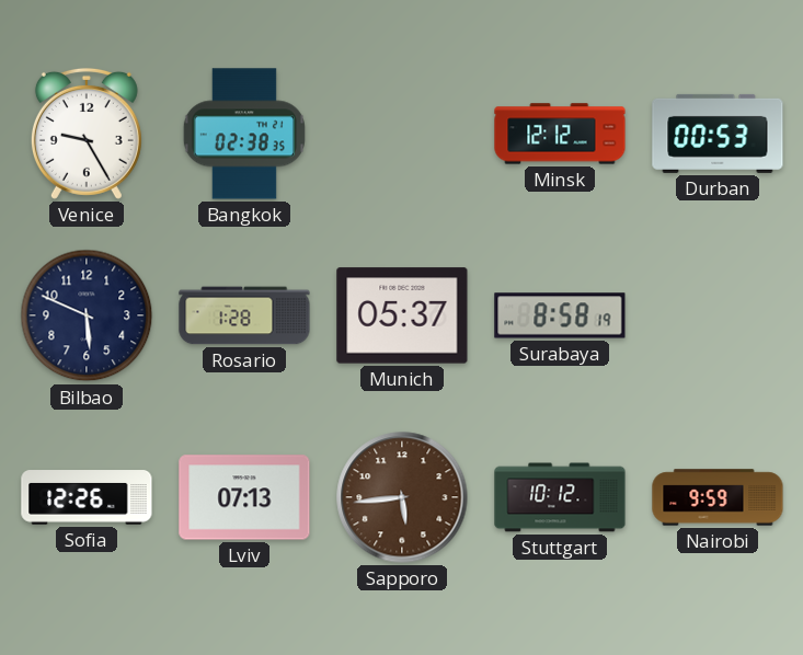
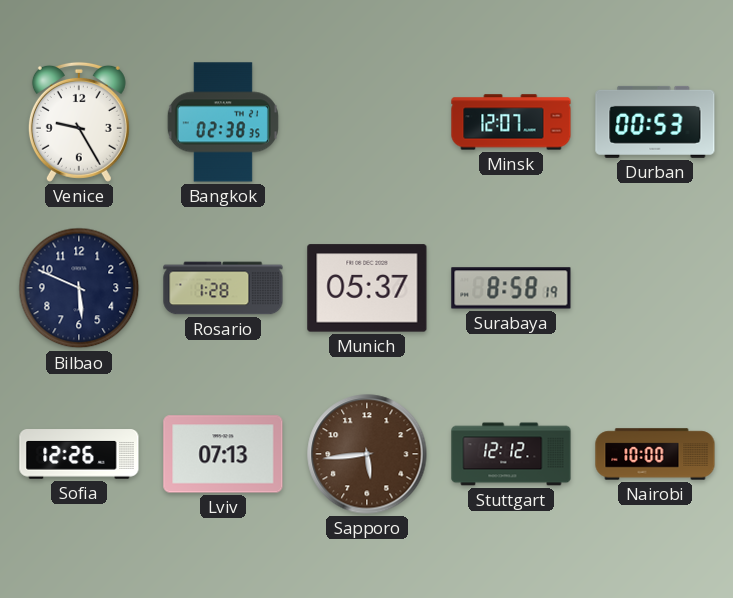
Minsk: 12:12 -> 12:07 (511, 122)
Stuttgart: 10:12 -> 12:12 (511, 454)
Nairobi: 9:59 -> 10:00 (655, 454)
